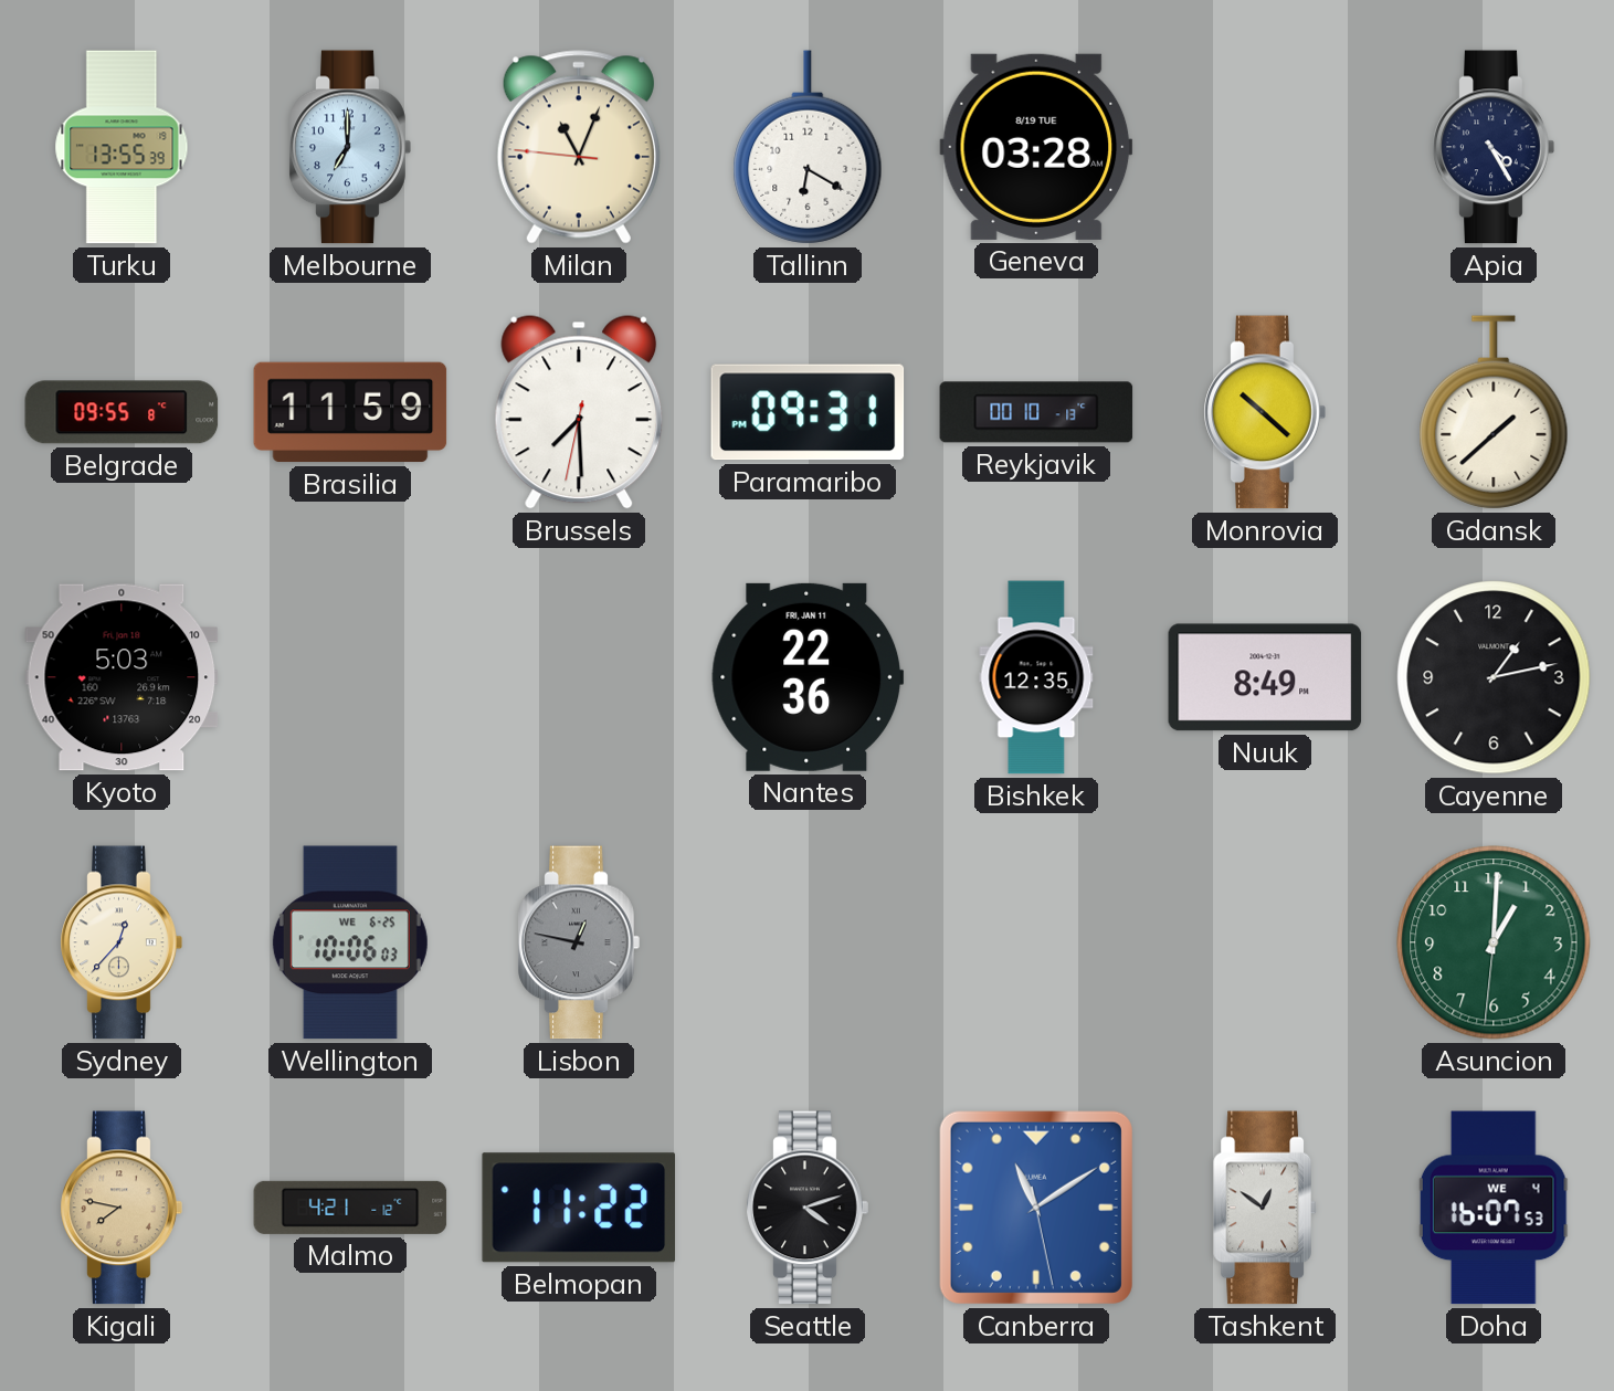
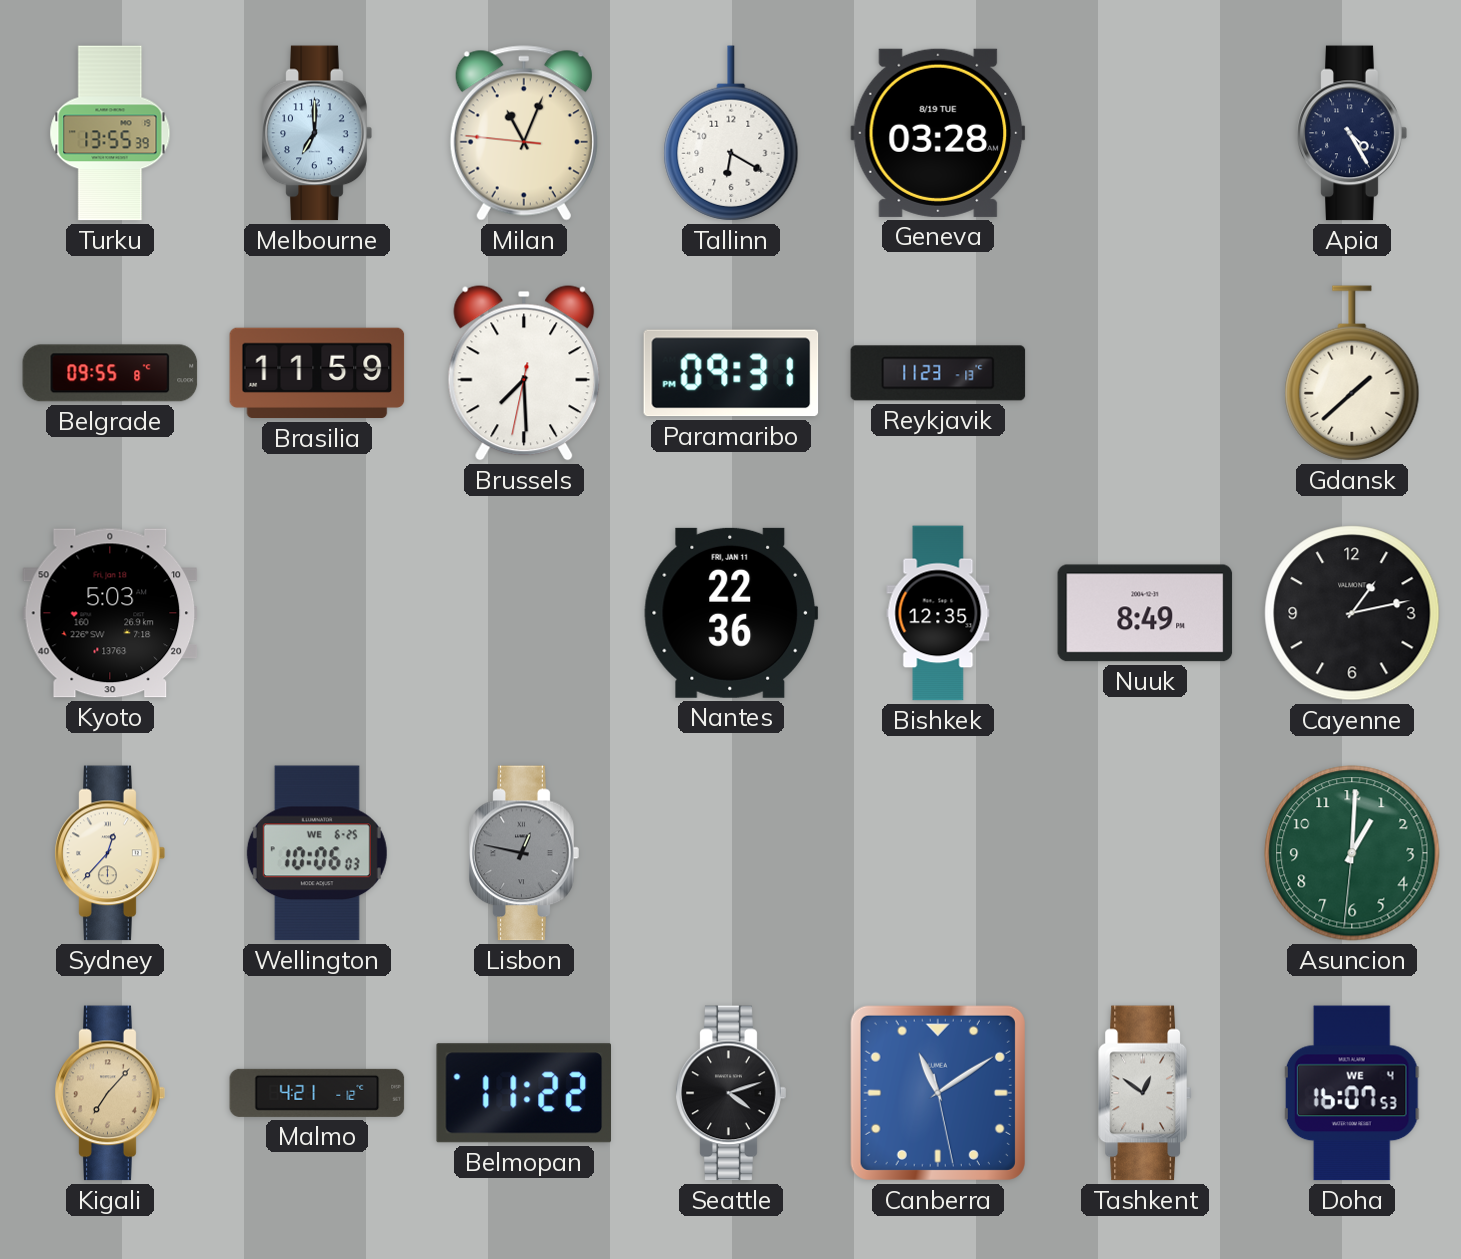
Reykjavik: 00:10 -> 11:23 (938, 373)
Monrovia: 10:22 -> none (1265, 412)
Kigali: 7:47 -> 7:07 (110, 1093)
